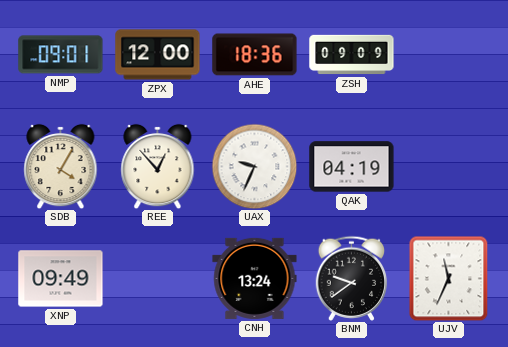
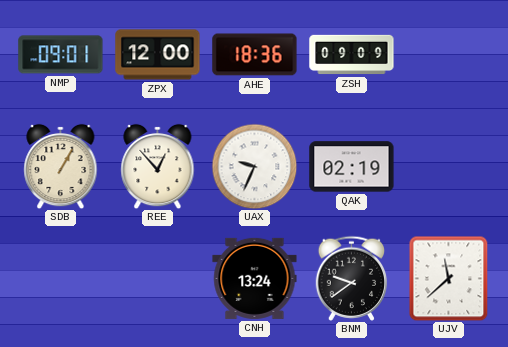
SDB: 4:05 -> 1:05 (61, 166)
QAK: 04:19 -> 02:19 (352, 167)
XNP: 09:49 -> none (61, 279)
UJV: 11:34 -> 11:38 (449, 278)
